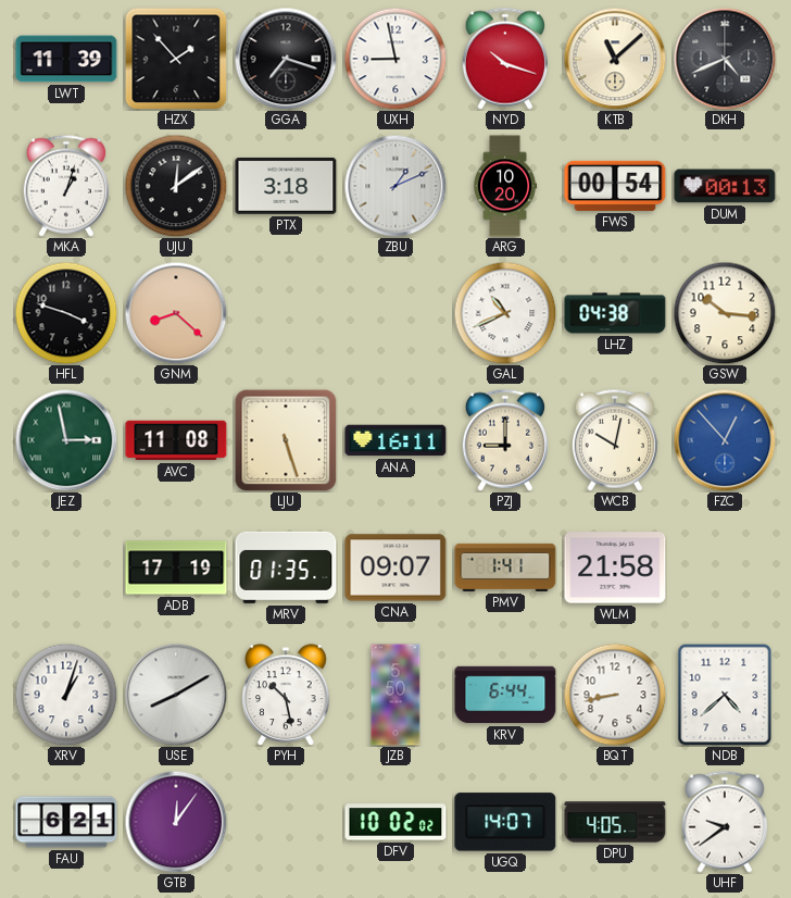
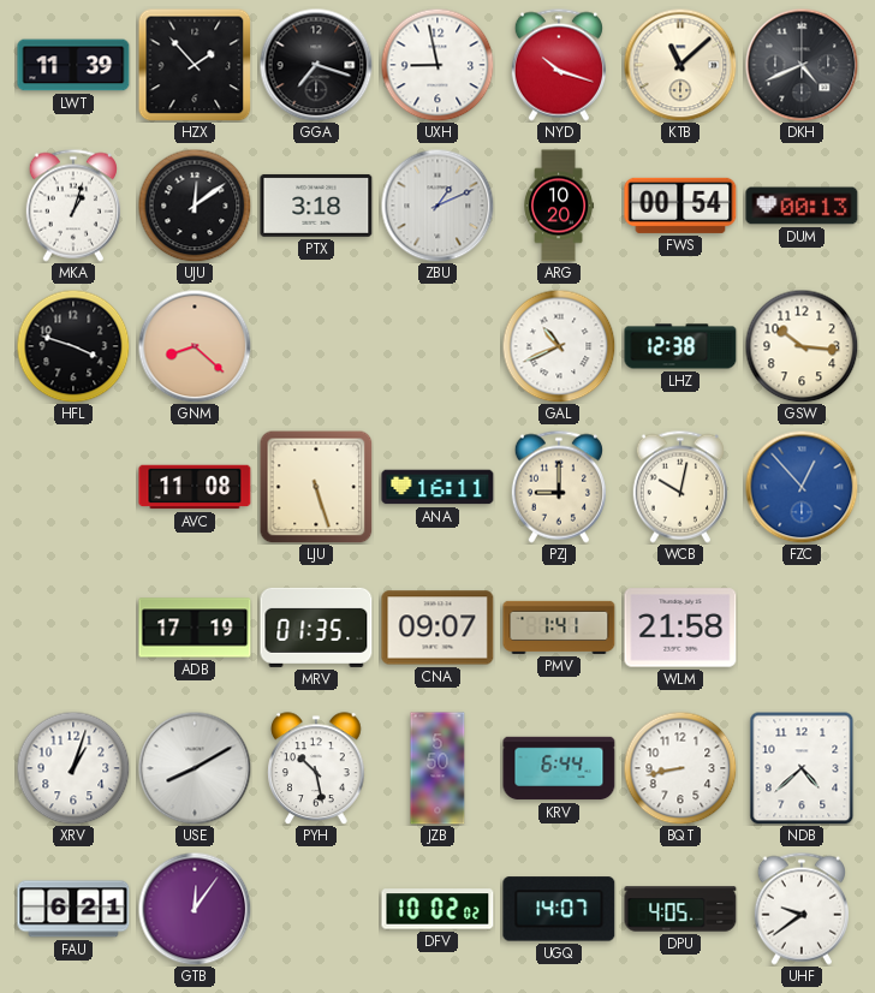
LHZ: 04:38 -> 12:38 (680, 346)
JEZ: 2:58 -> none (66, 440)
